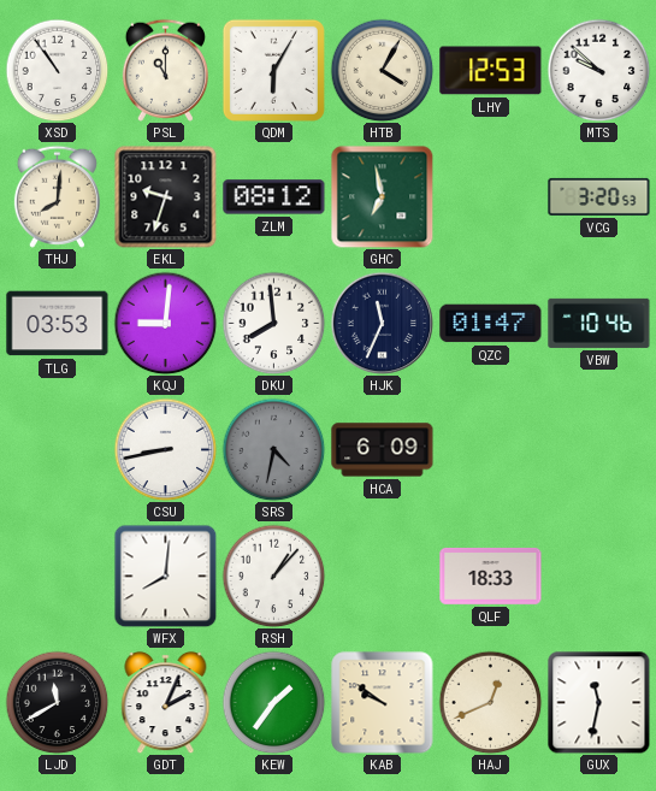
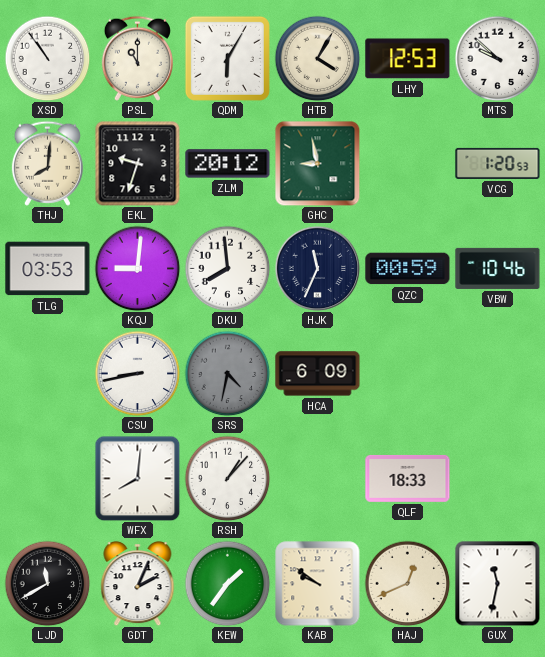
ZLM: 08:12 -> 20:12 (228, 164)
GHC: 6:58 -> 8:58 (317, 163)
VCG: 3:20 -> 1:20 (498, 163)
QZC: 01:47 -> 00:59 (408, 269)
